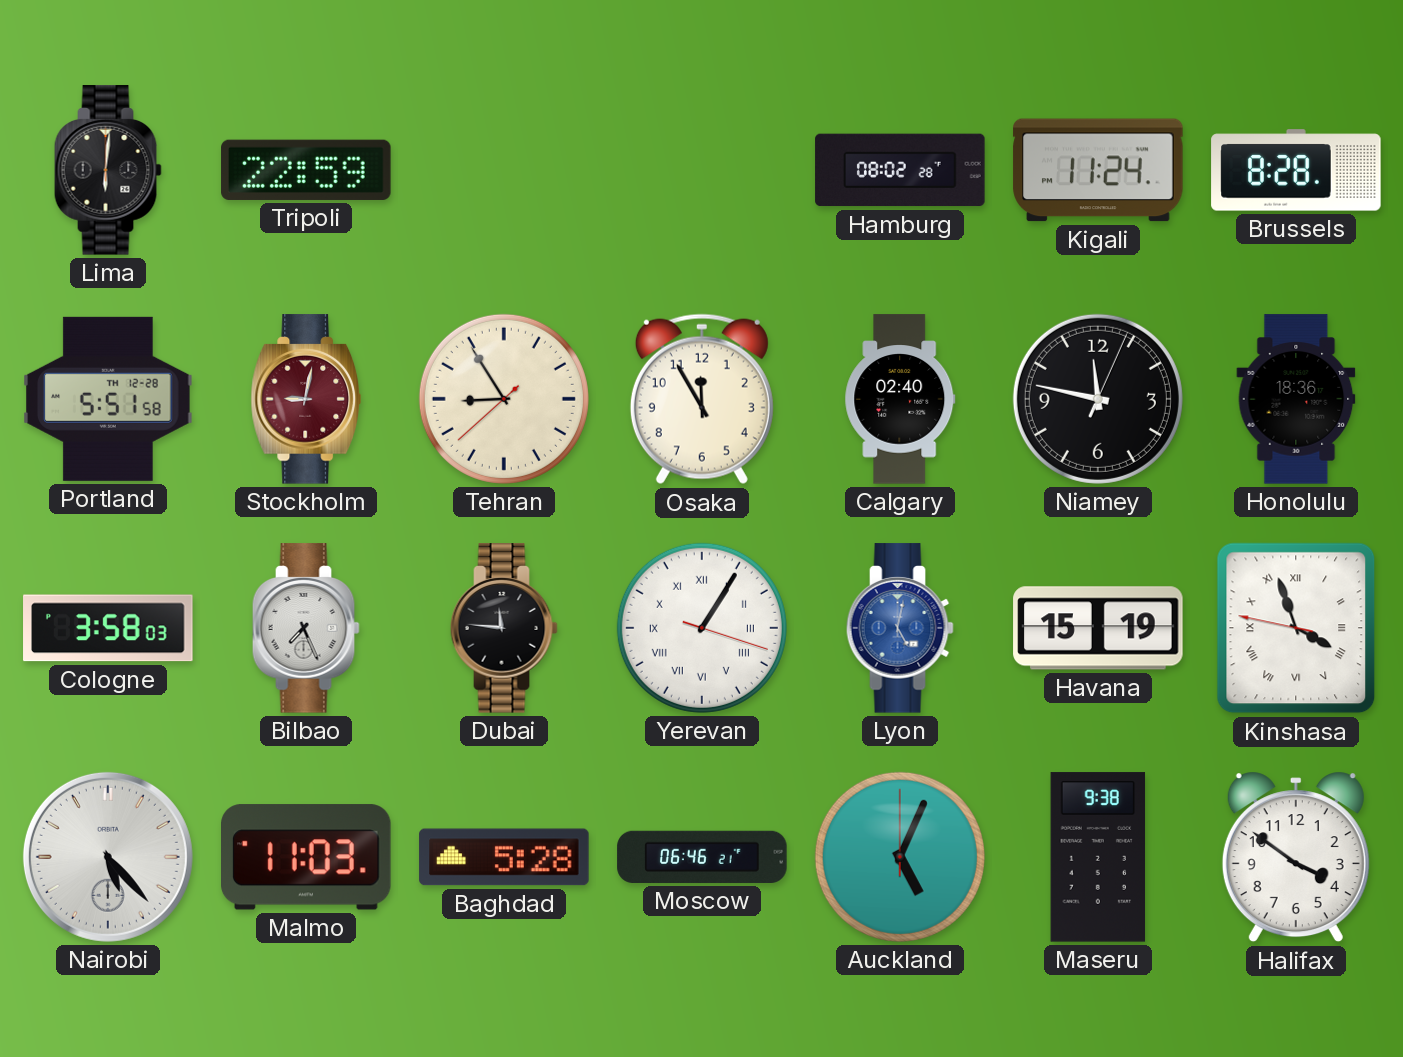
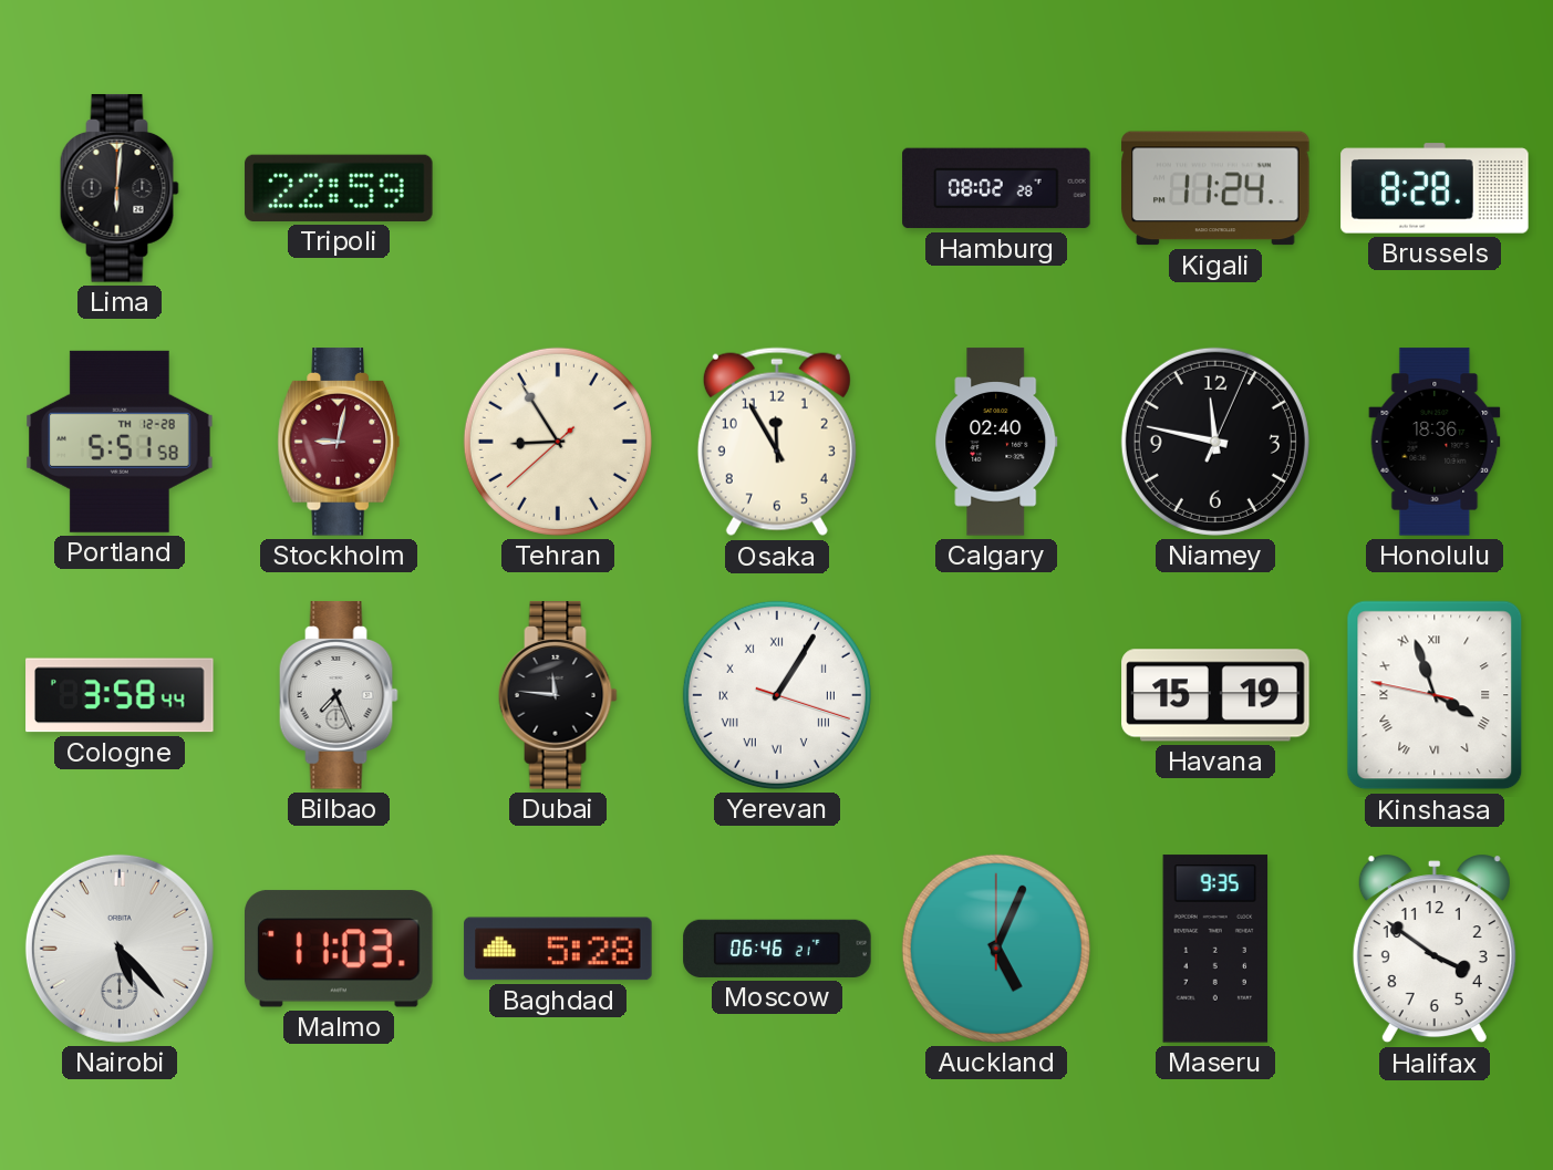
Cologne: 3:58:03 -> 3:58:44 (120, 695)
Lyon: 5:02 -> none (900, 628)
Maseru: 9:38 -> 9:35 (1215, 949)
